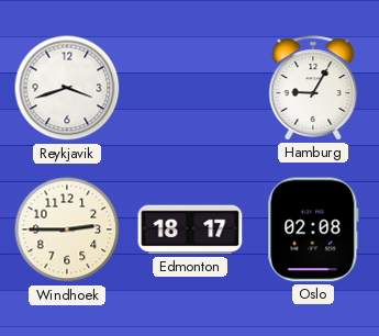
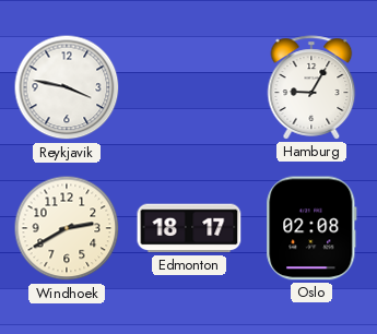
Reykjavik: 3:42 -> 3:47 (67, 87)
Windhoek: 2:45 -> 2:40 (67, 228)
